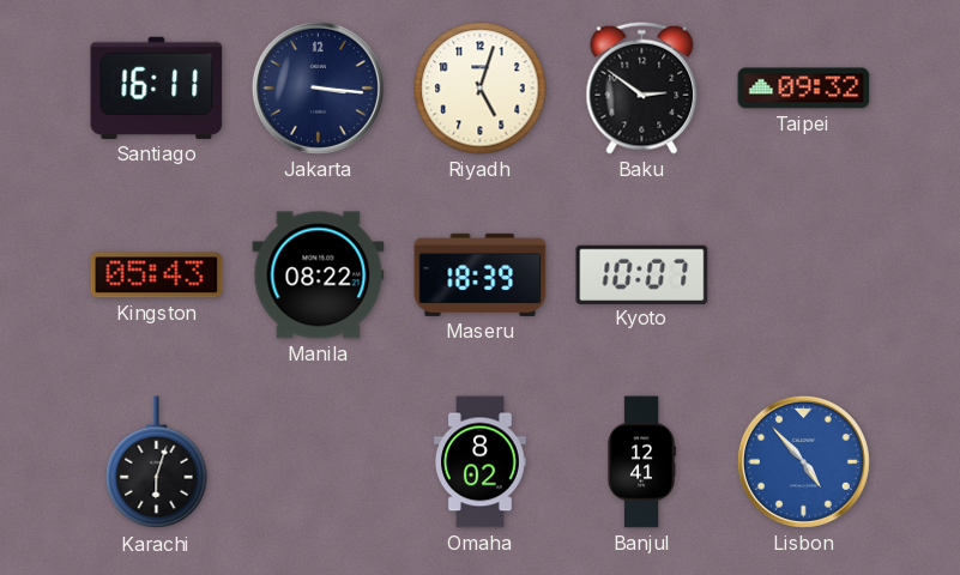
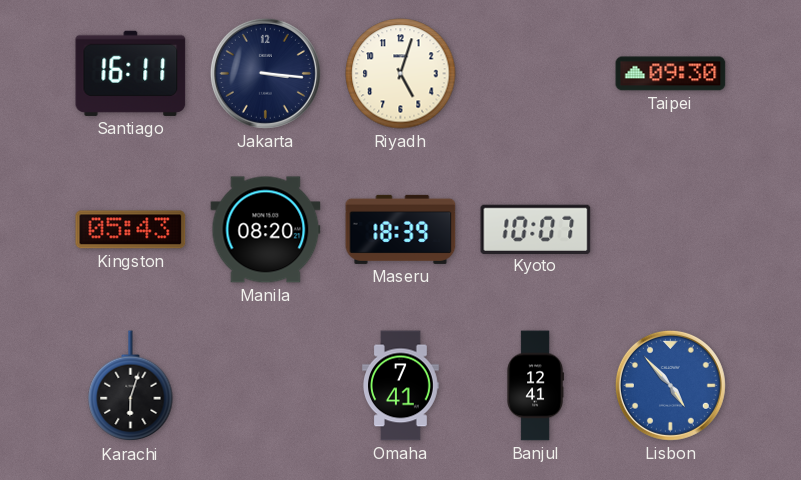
Baku: 2:51 -> none (642, 87)
Taipei: 09:32 -> 09:30 (671, 74)
Manila: 08:22 -> 08:20 (266, 230)
Omaha: 8:02 -> 7:41 (401, 386)
